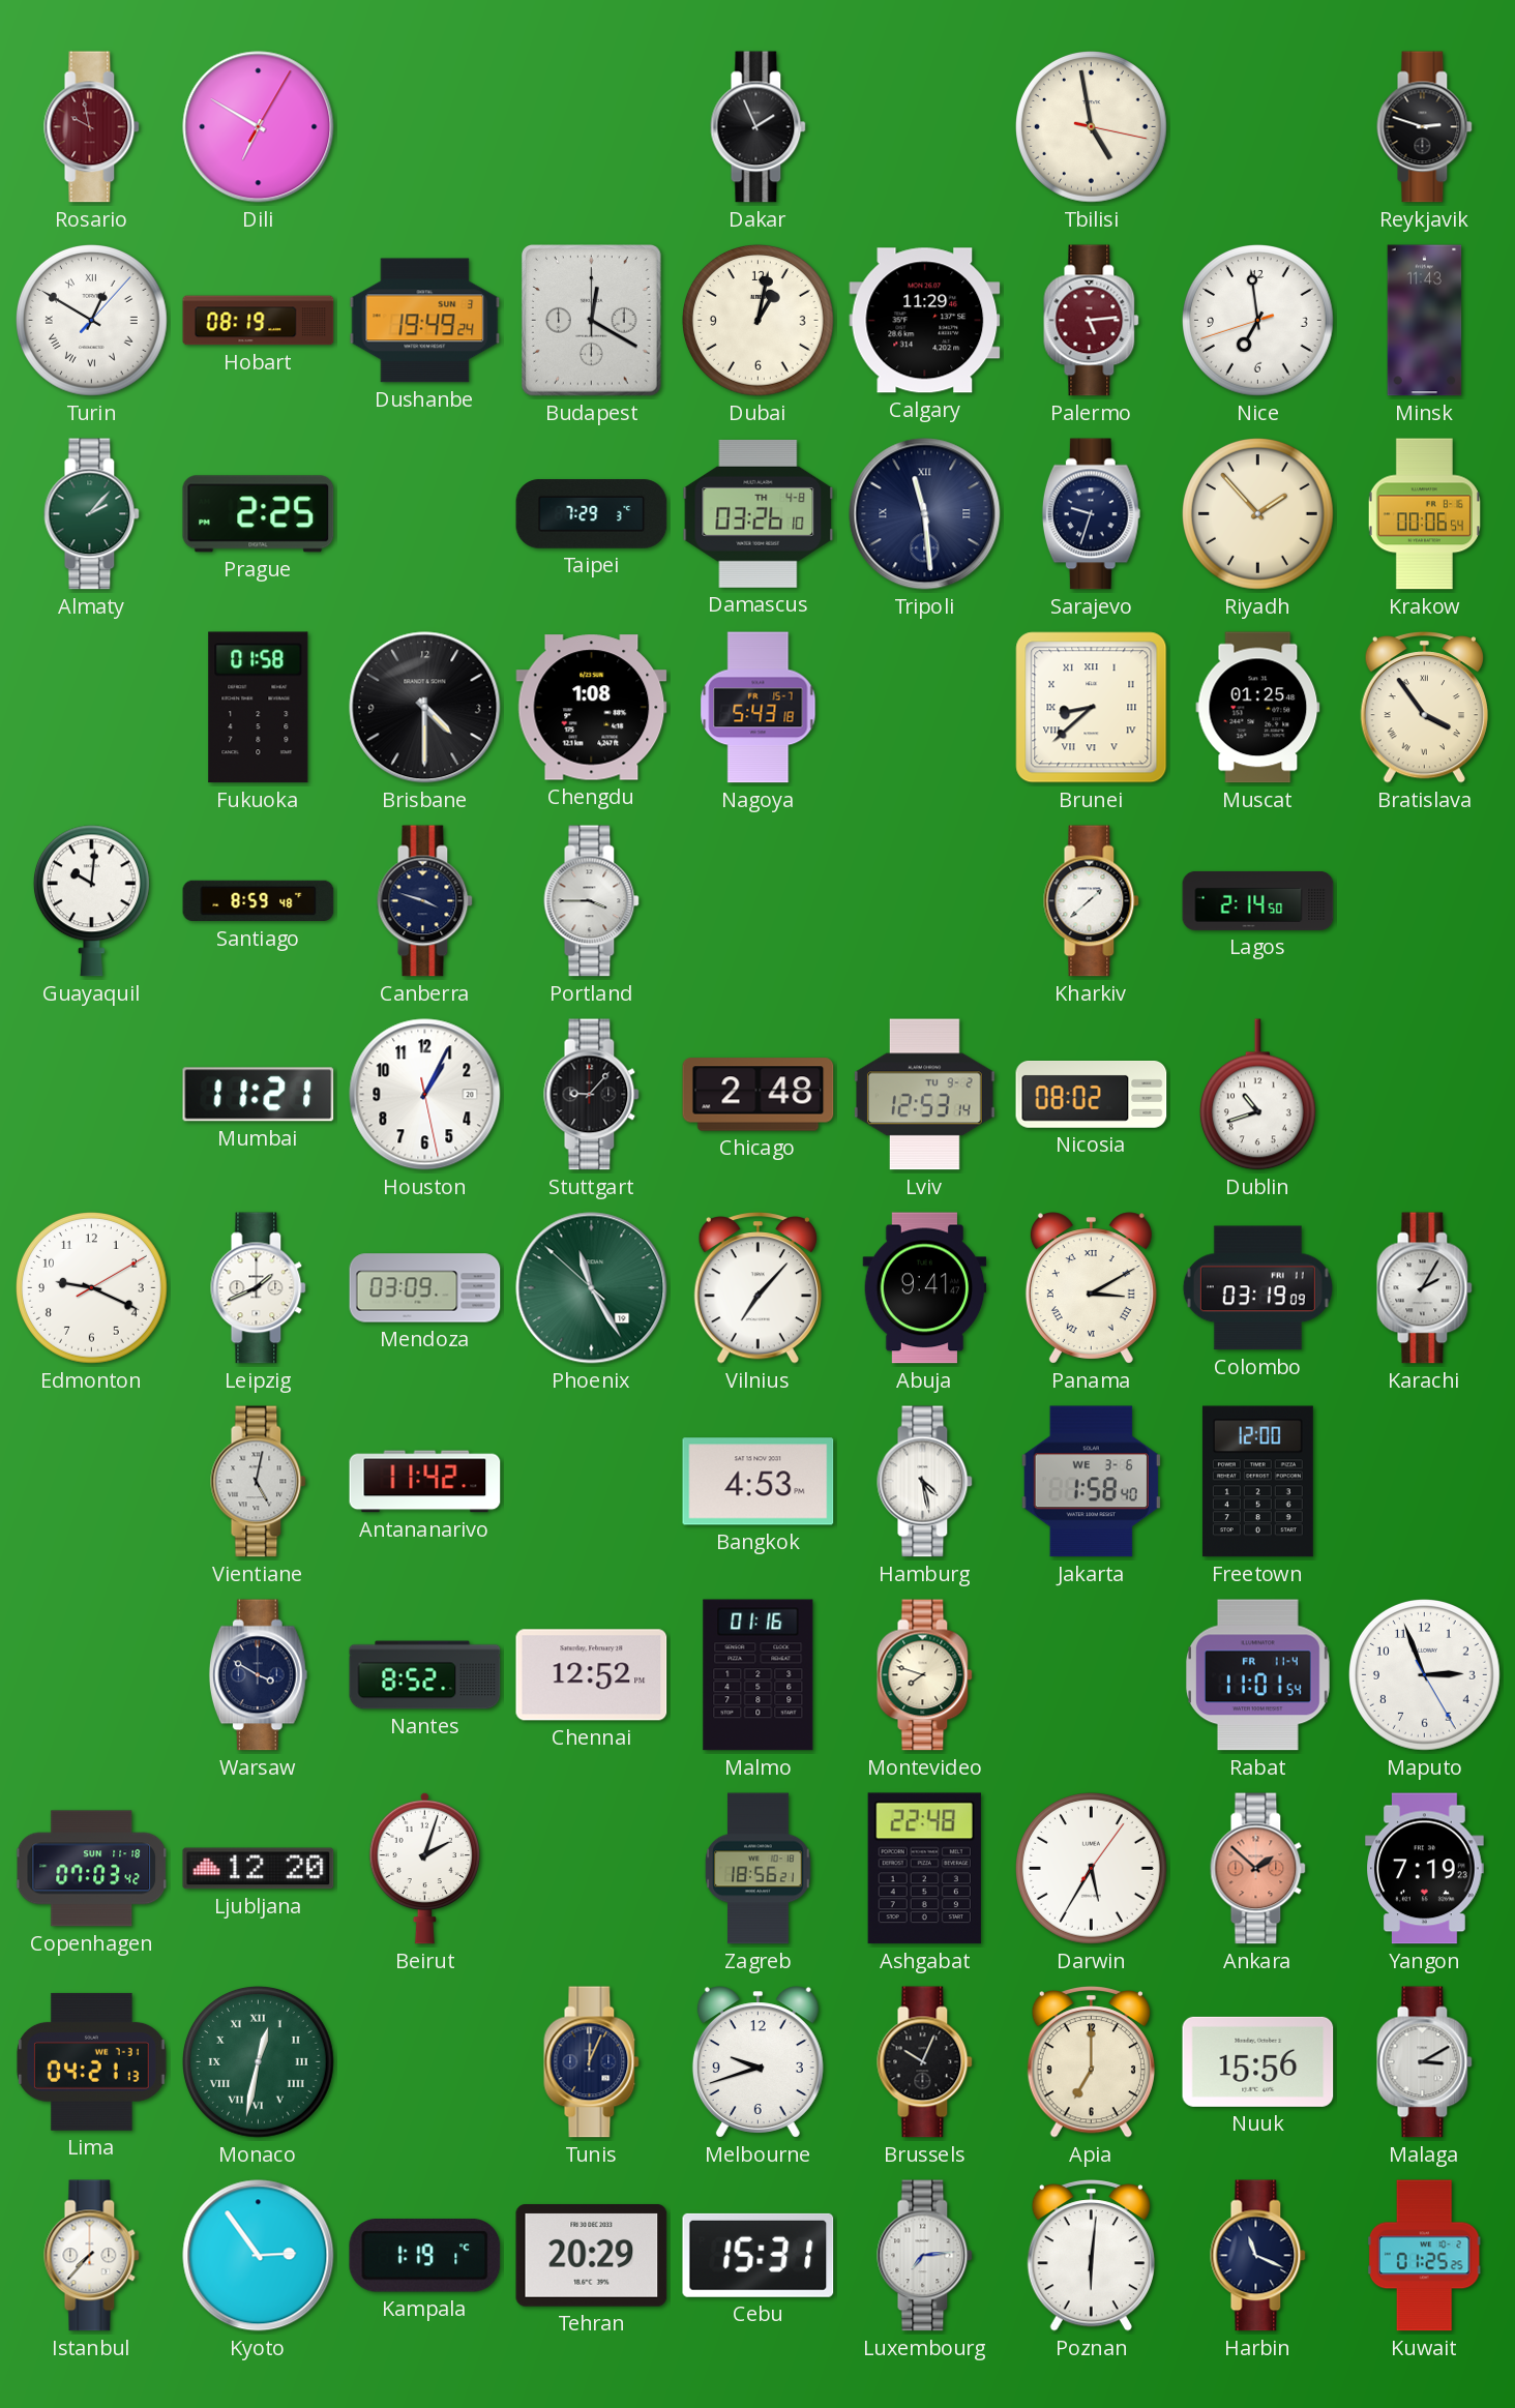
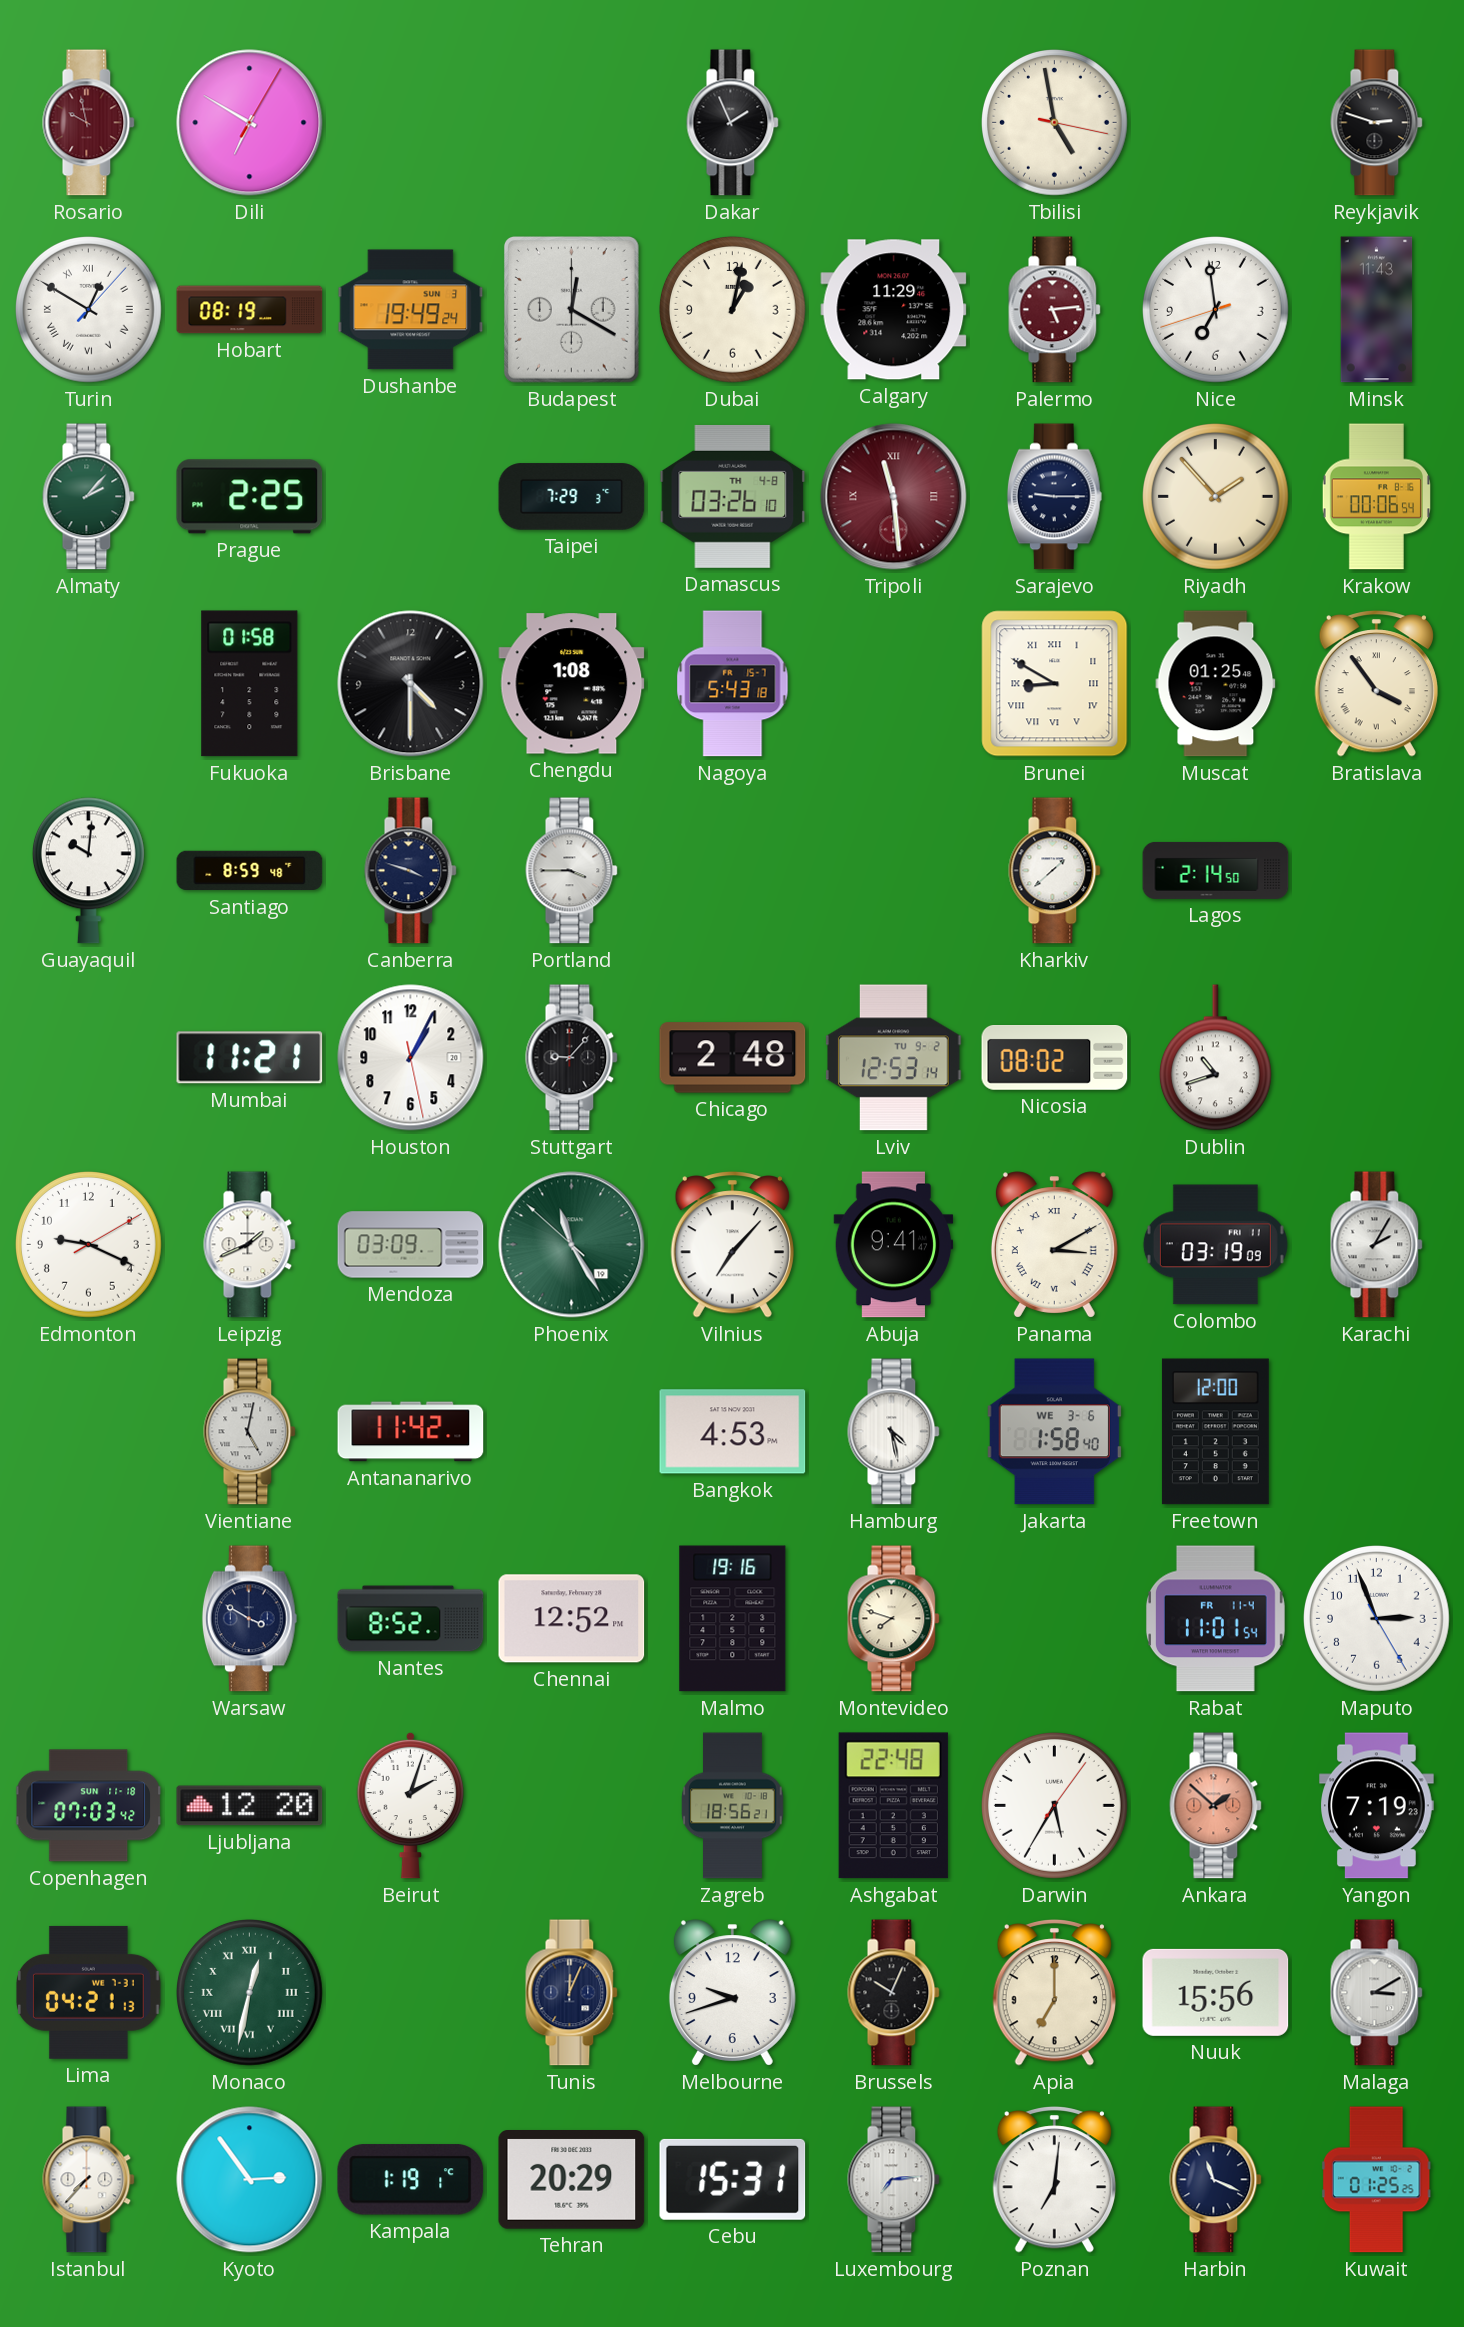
Tripoli dial: navy -> burgundy (894, 497)
Sarajevo: 9:33 -> 9:15 (1054, 497)
Brunei: 8:38 -> 8:50 (1055, 684)
Malmo: 01:16 -> 19:16 (733, 1619)
Poznan: 6:01 -> 7:01 (1054, 2180)
